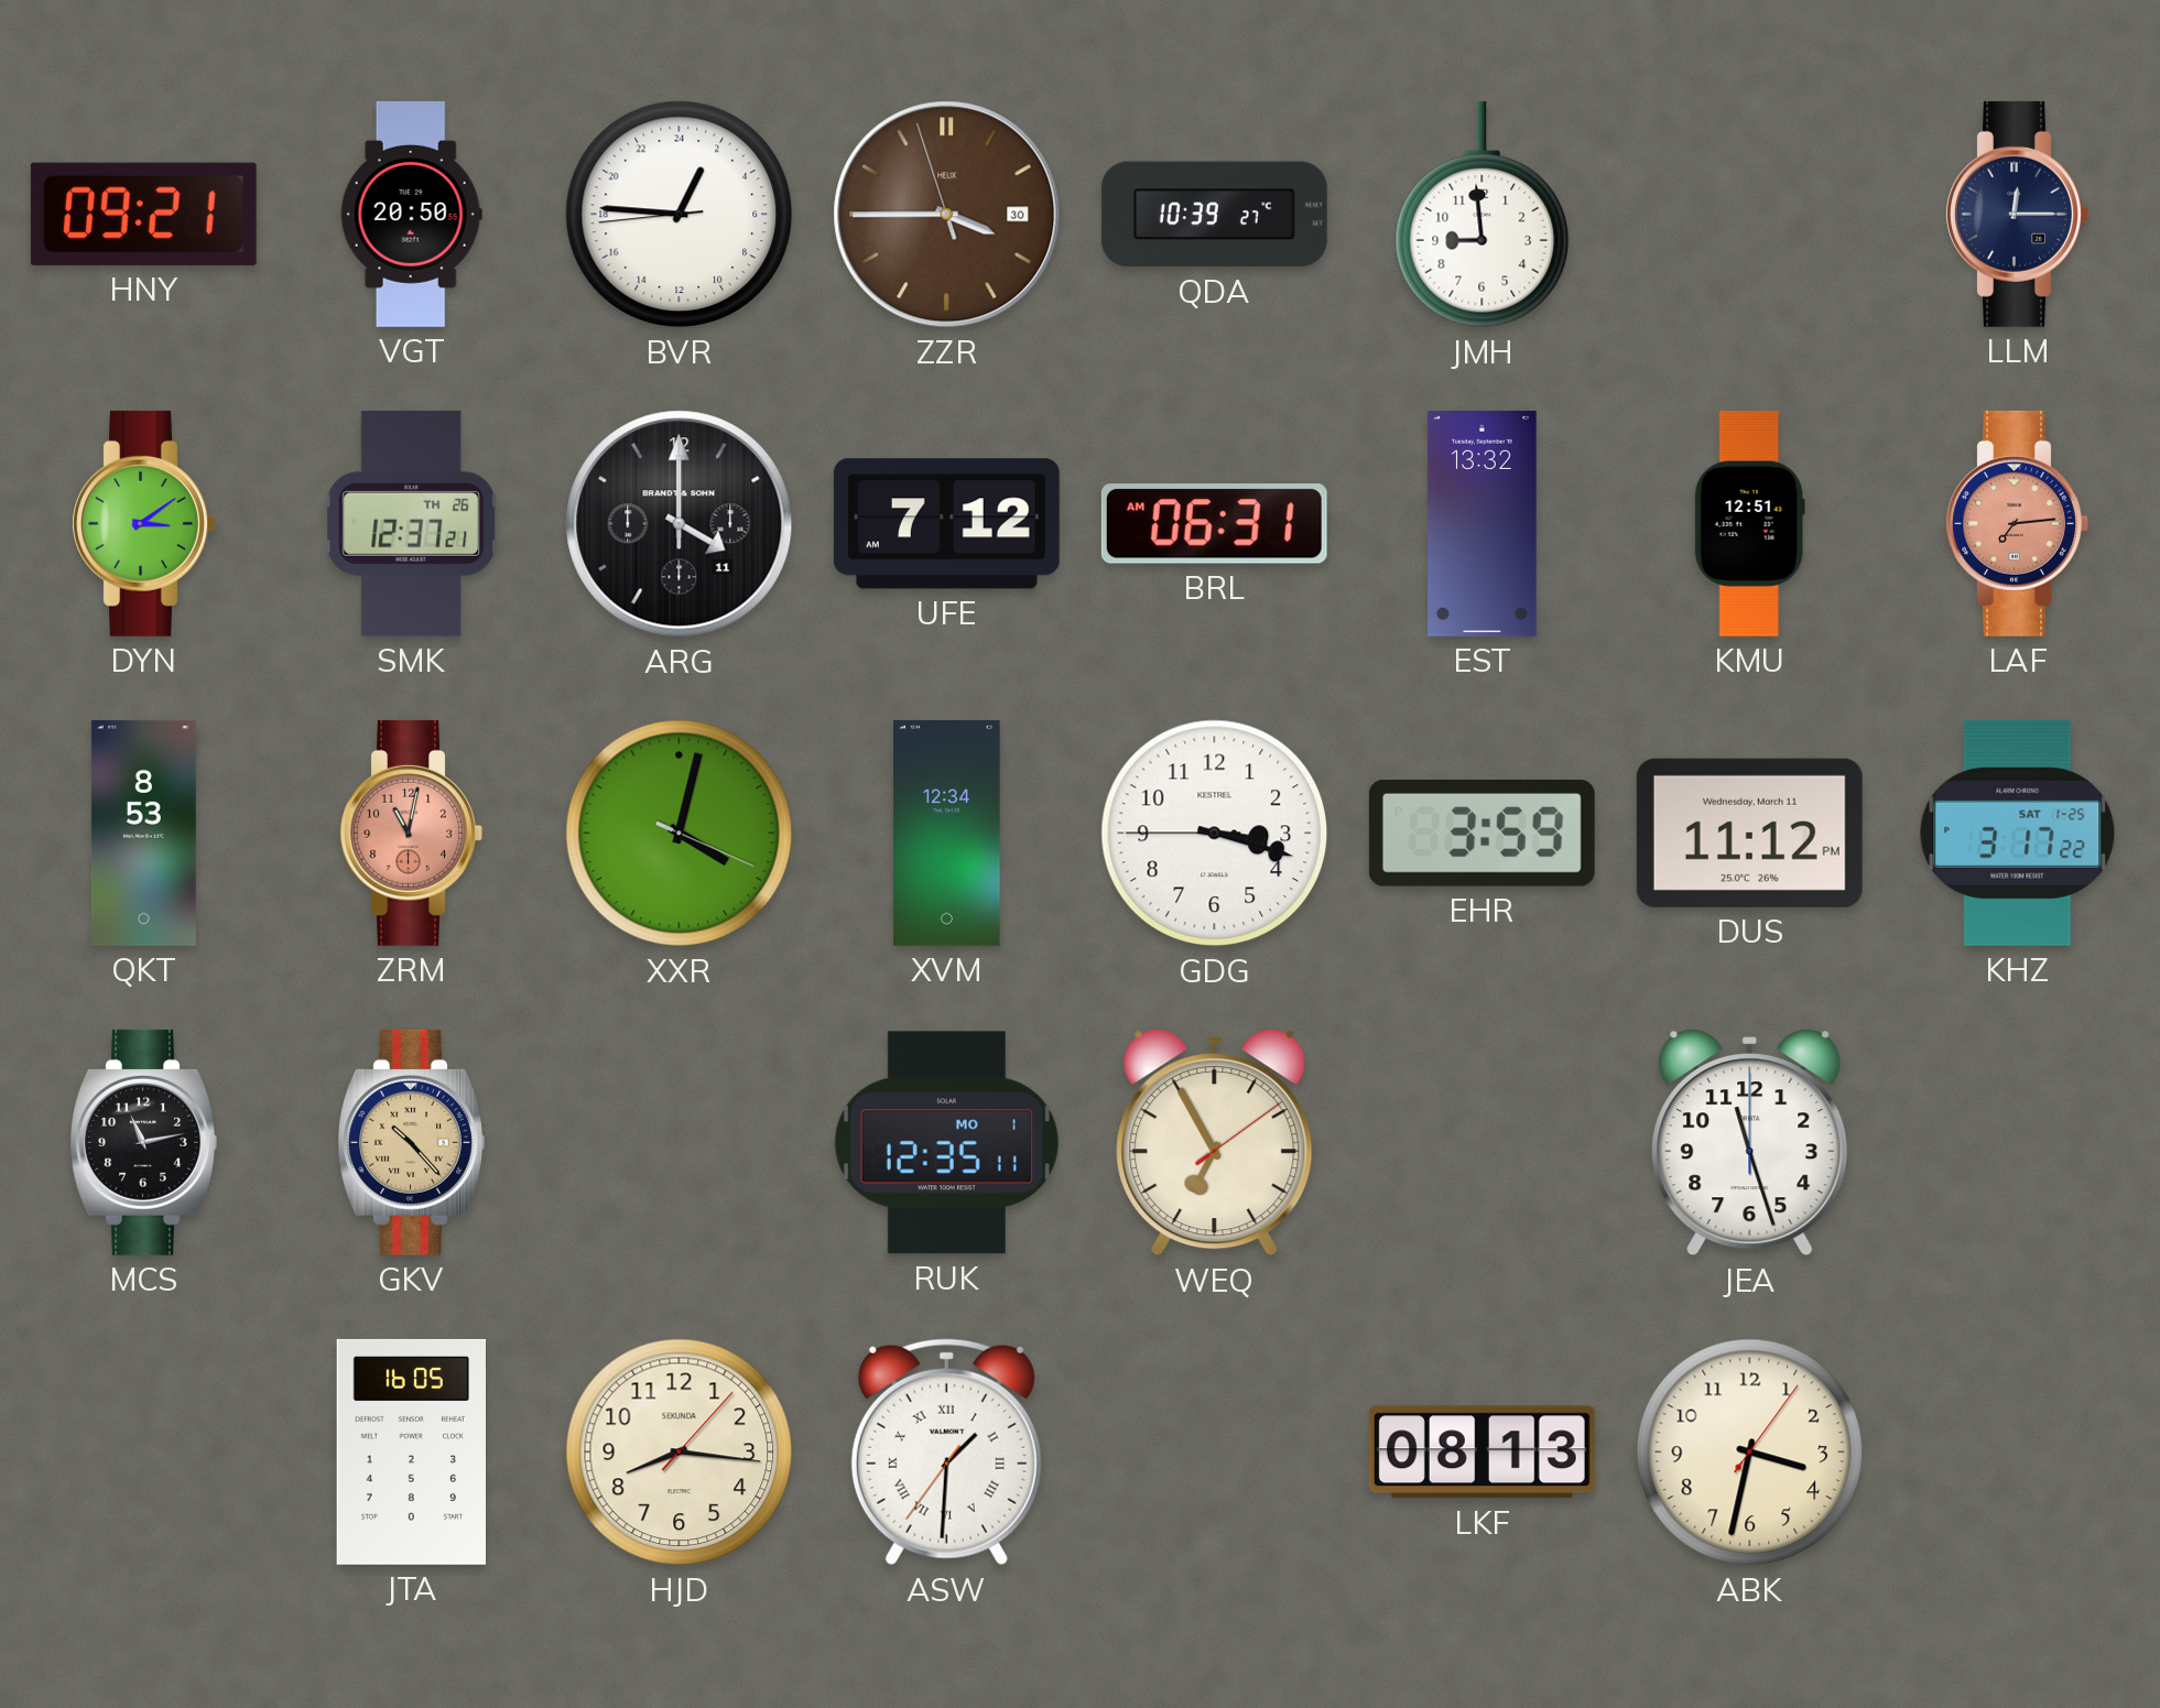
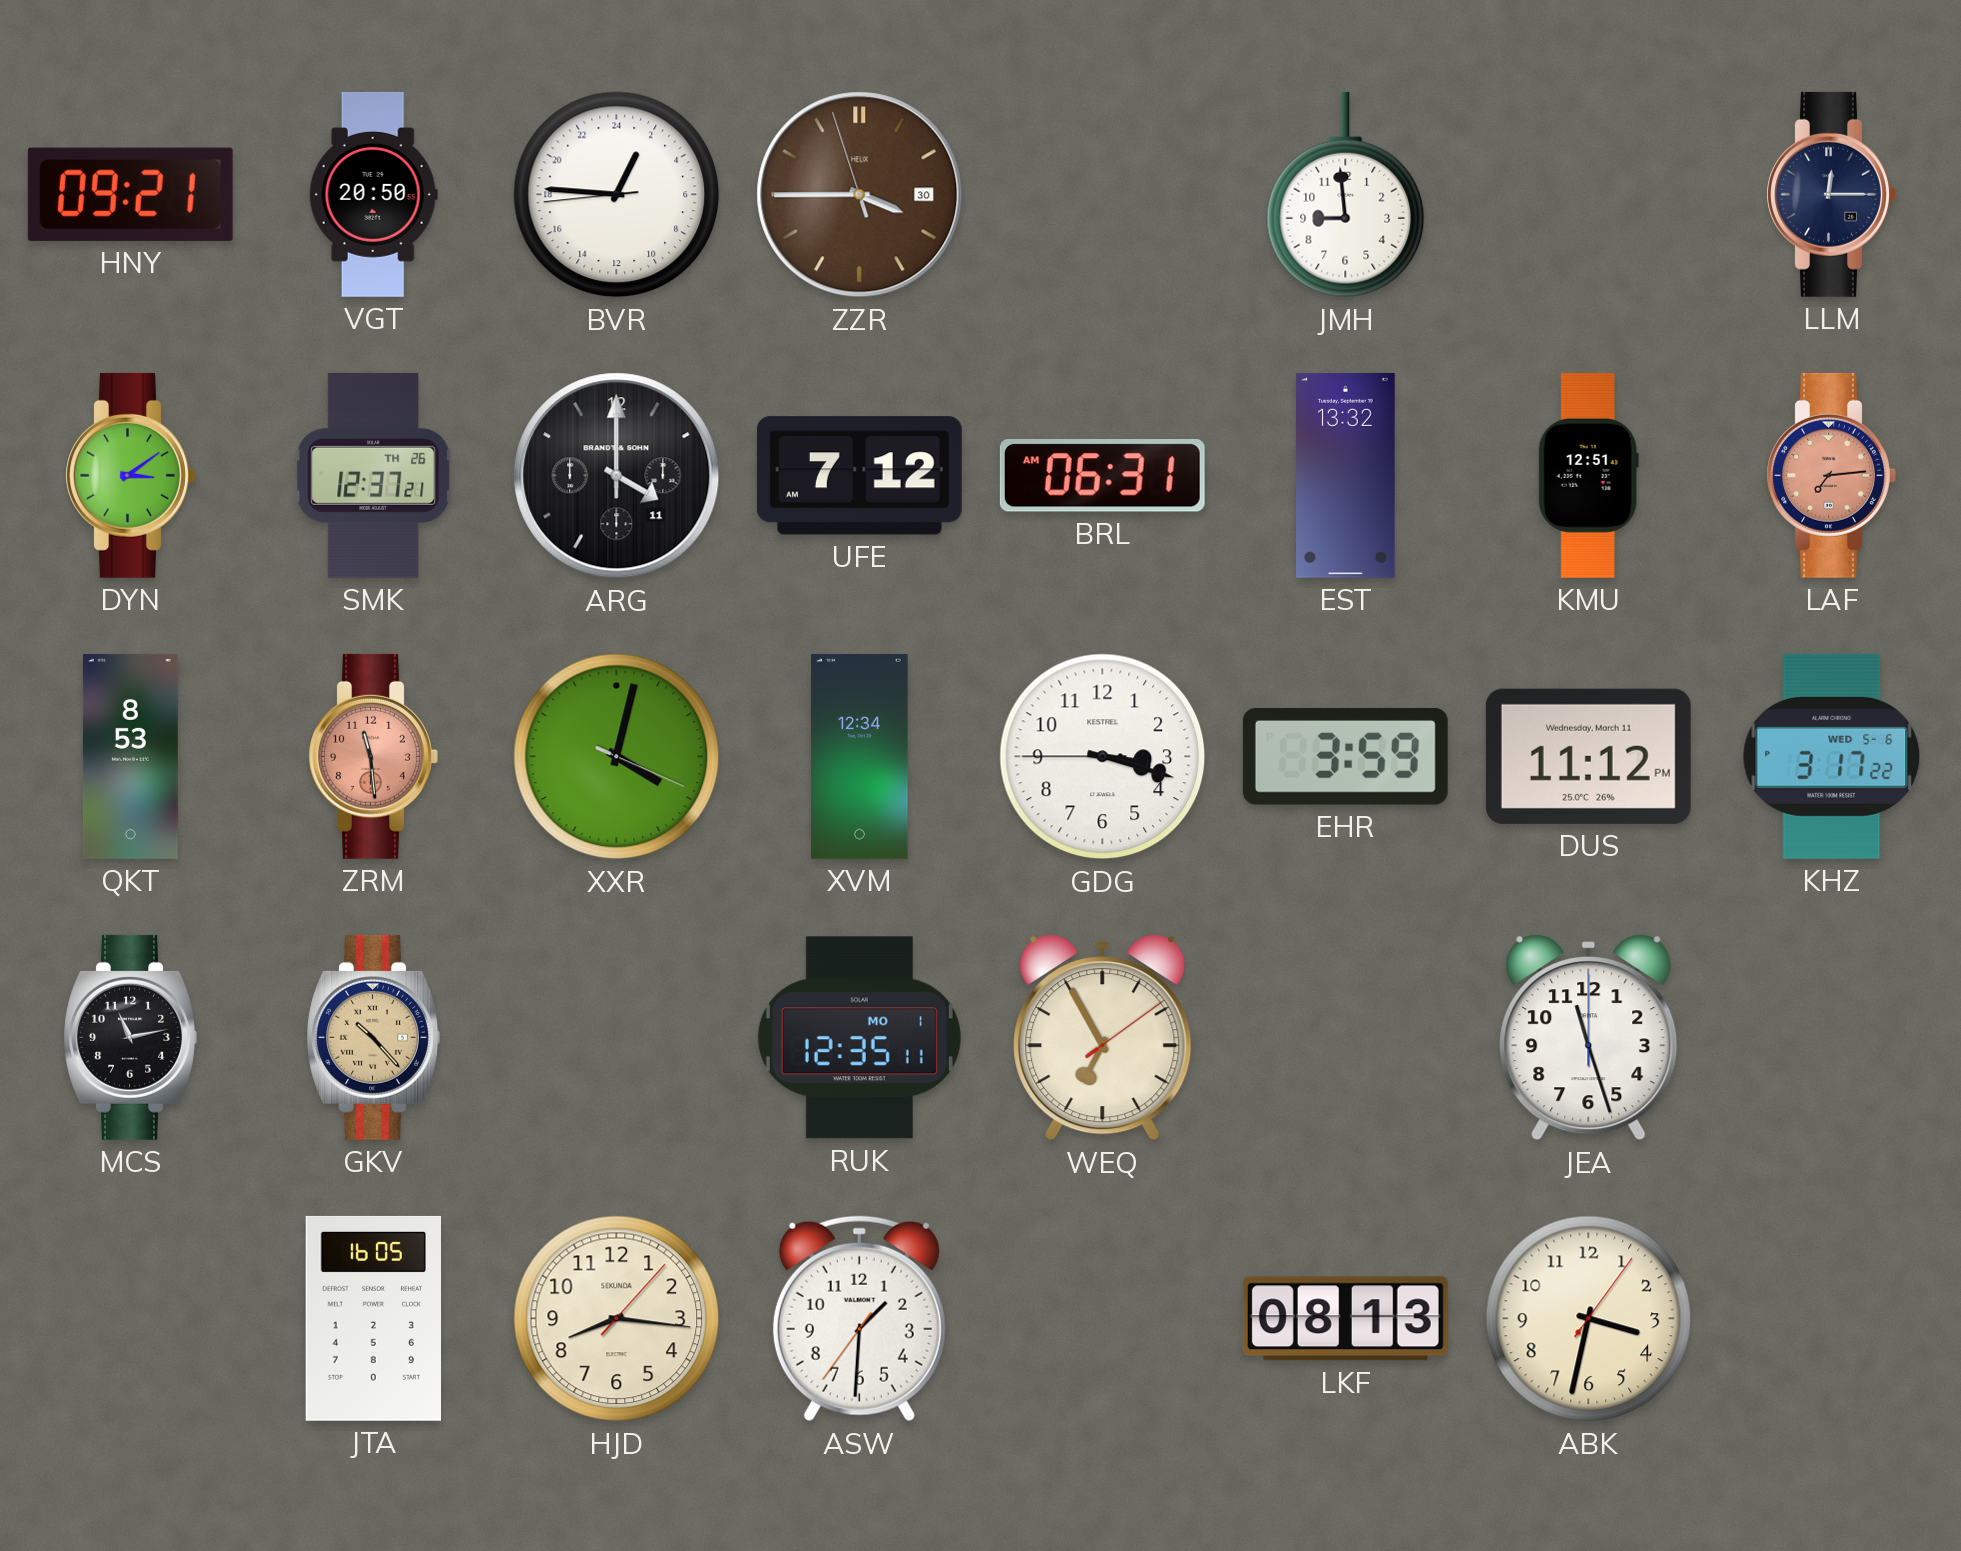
QDA: 10:39 -> none (1214, 215)
ZRM: 11:02 -> 11:29 (373, 756)
KHZ date: SAT 1-25 -> WED 5-6 (1832, 756)
ASW numerals: Roman -> Arabic (859, 1319)
